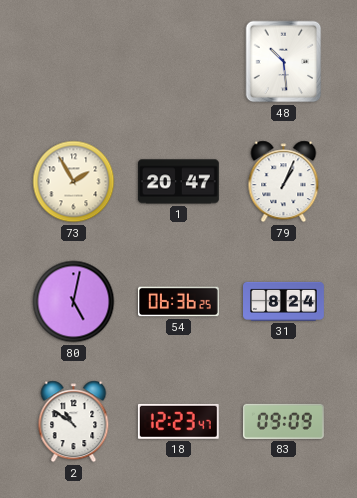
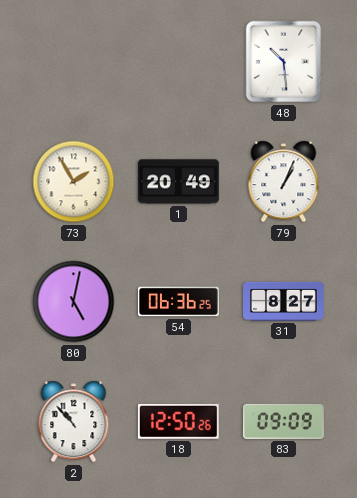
1: 20:47 -> 20:49 (178, 182)
31: 8:24 -> 8:27 (284, 301)
2: 10:51 -> 10:53 (74, 422)
18: 12:23 -> 12:50 (178, 421)
